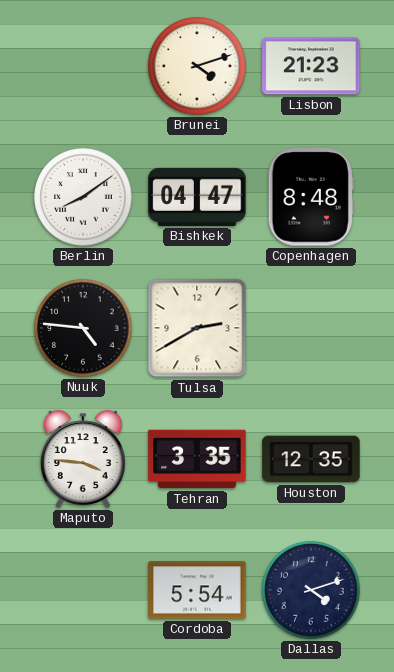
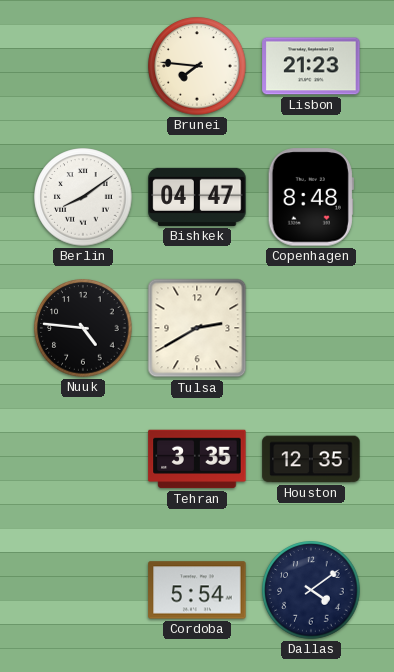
Brunei: 4:12 -> 7:46 (197, 66)
Maputo: 3:46 -> none (83, 459)
Dallas: 4:12 -> 4:09 (311, 590)
